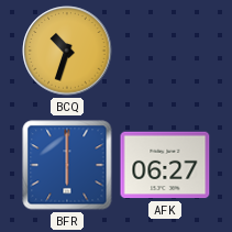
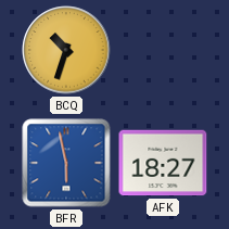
BFR: 6:00 -> 5:58 (66, 163)
AFK: 06:27 -> 18:27 (163, 163)
